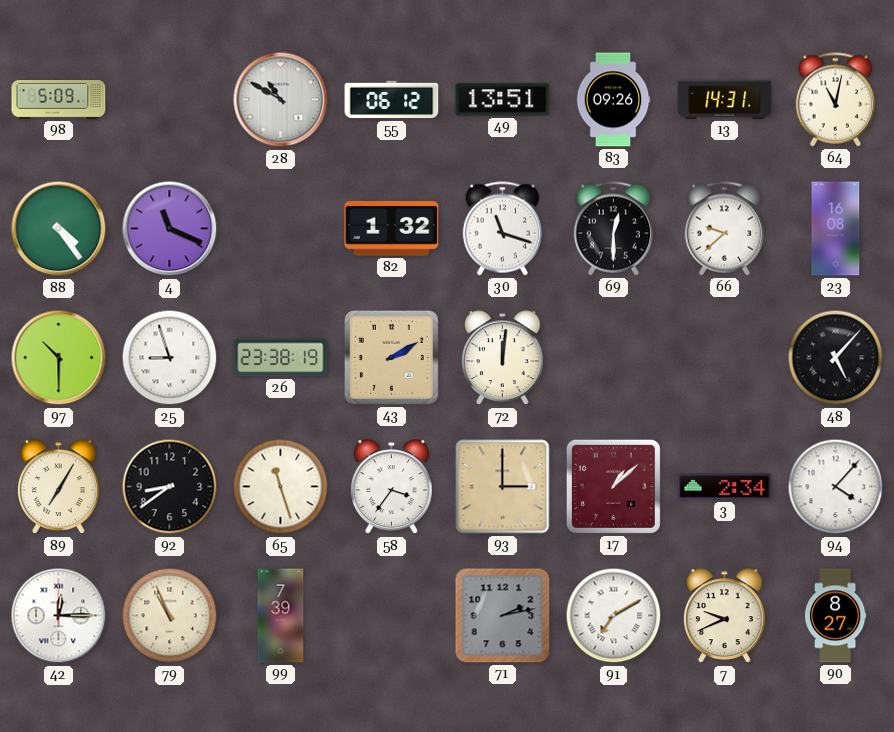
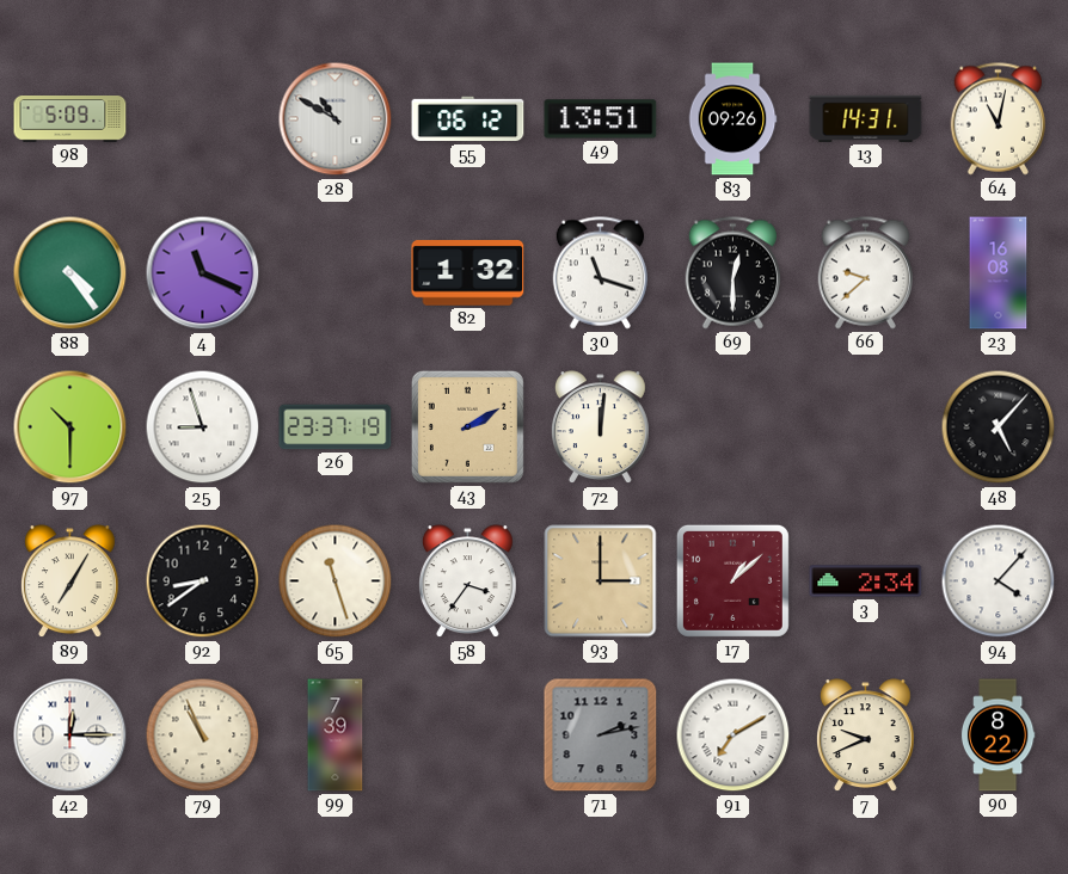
26: 23:38 -> 23:37 (336, 427)
90: 8:27 -> 8:22 (998, 735)
